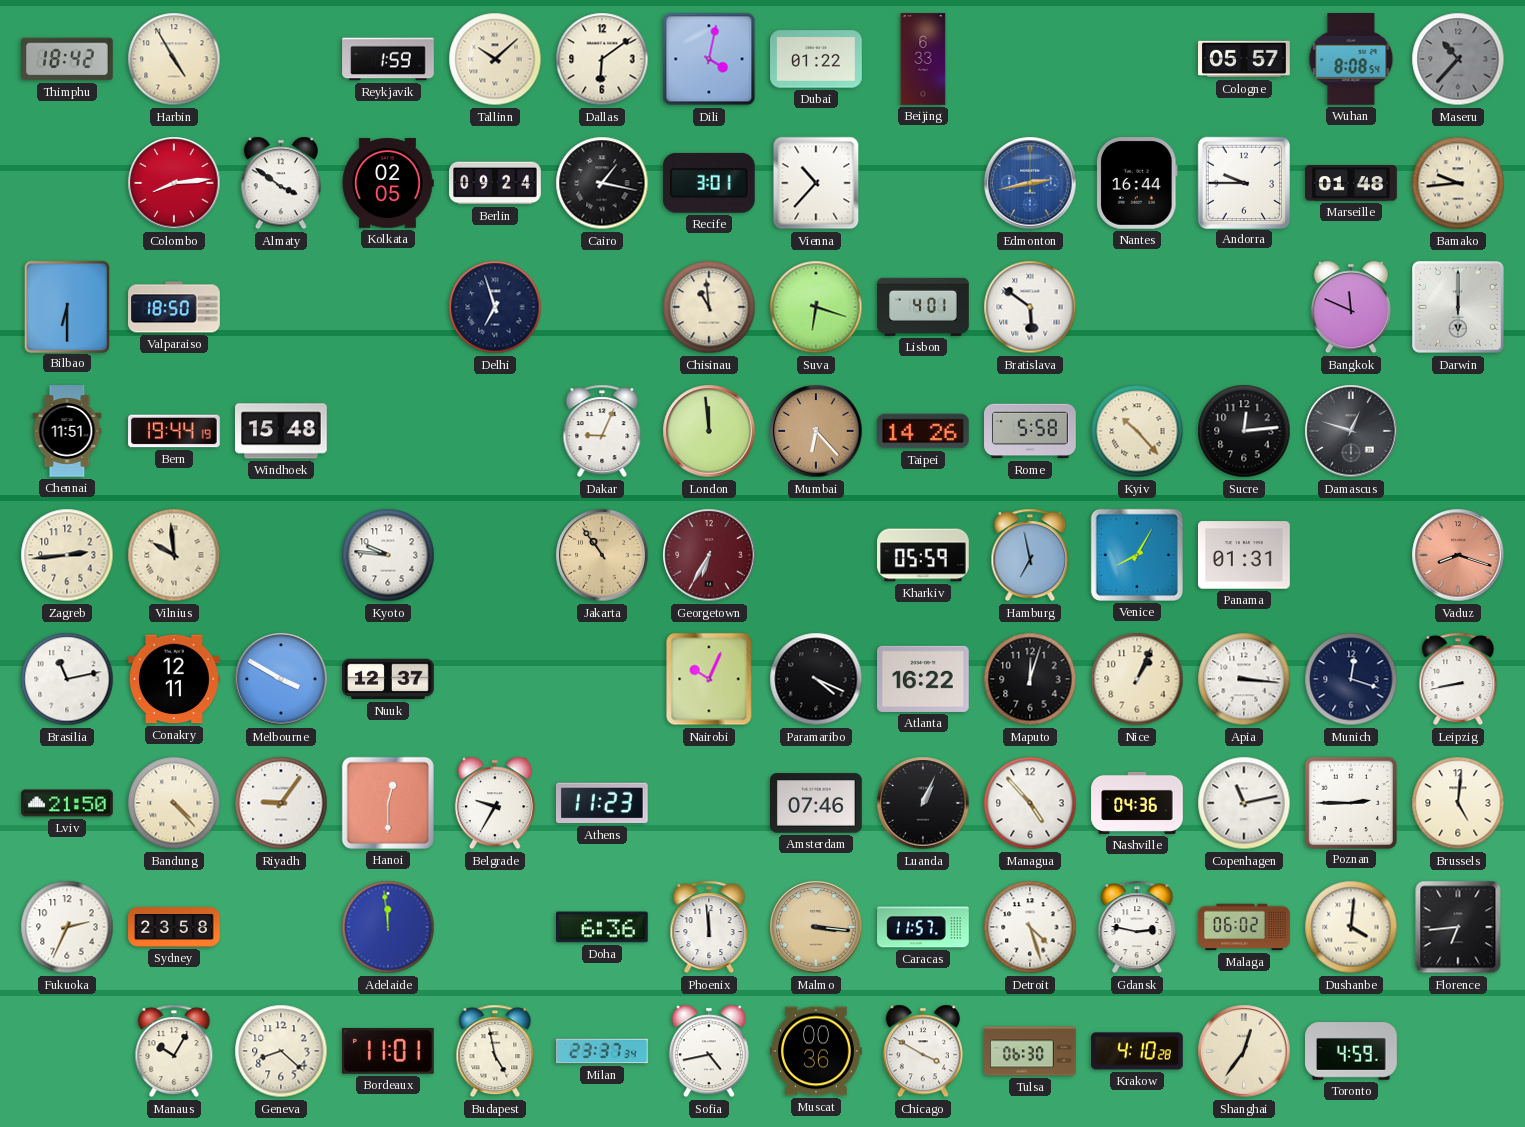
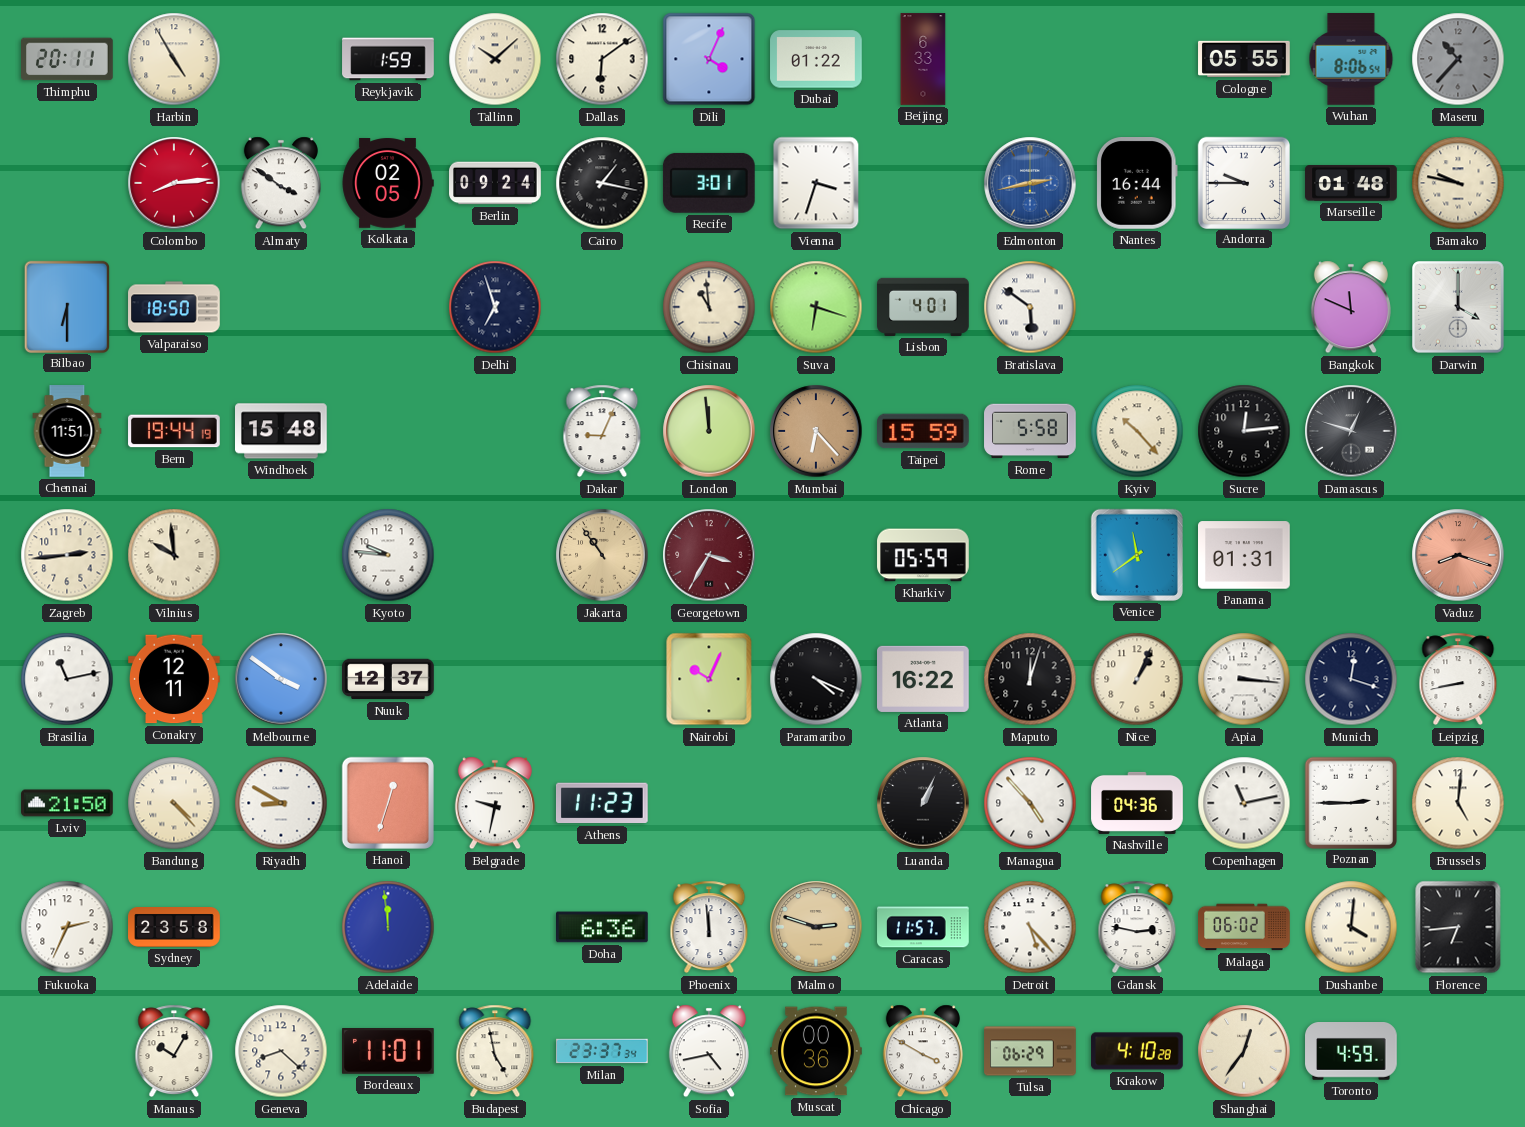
Thimphu: 18:42 -> 20:11 (68, 59)
Dili: 4:02 -> 4:04 (709, 59)
Cologne: 05:57 -> 05:55 (1244, 59)
Wuhan: 8:08 -> 8:06 (1351, 60)
Vienna: 10:37 -> 3:33 (816, 183)
Bamako: 9:44 -> 9:47 (1458, 183)
Darwin: 6:00 -> 4:00 (1458, 307)
Taipei: 14:26 -> 15:59 (924, 431)
Georgetown: 6:35 -> 3:35 (709, 555)
Hamburg: 6:58 -> none (1030, 555)
Venice: 8:05 -> 11:39 (1137, 555)
Melbourne: 3:50 -> 3:51 (281, 679)
Riyadh: 9:06 -> 8:50 (281, 803)
Hanoi: 12:30 -> 12:33 (388, 803)
Belgrade: 9:35 -> 9:32 (495, 803)
Amsterdam: 07:46 -> none (817, 803)
Malmo: 3:16 -> 2:48 (816, 927)
Detroit: 4:27 -> 5:23 (1030, 927)
Tulsa: 06:30 -> 06:29 (1030, 1051)
